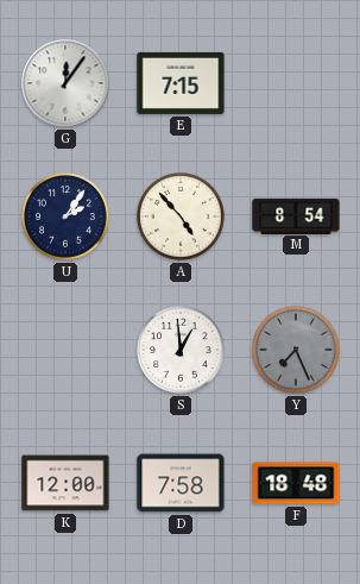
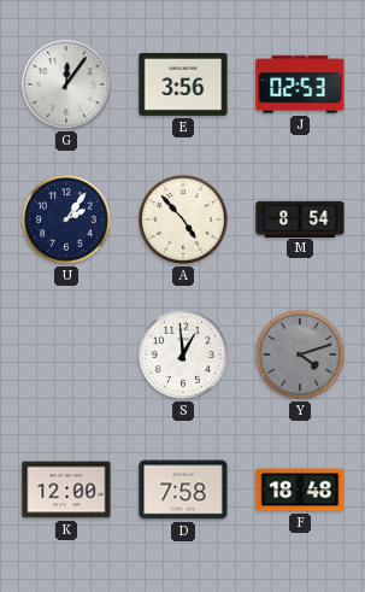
E: 7:15 -> 3:56 (183, 84)
J: none -> 02:53 (300, 84)
Y: 7:26 -> 4:12 (301, 356)
